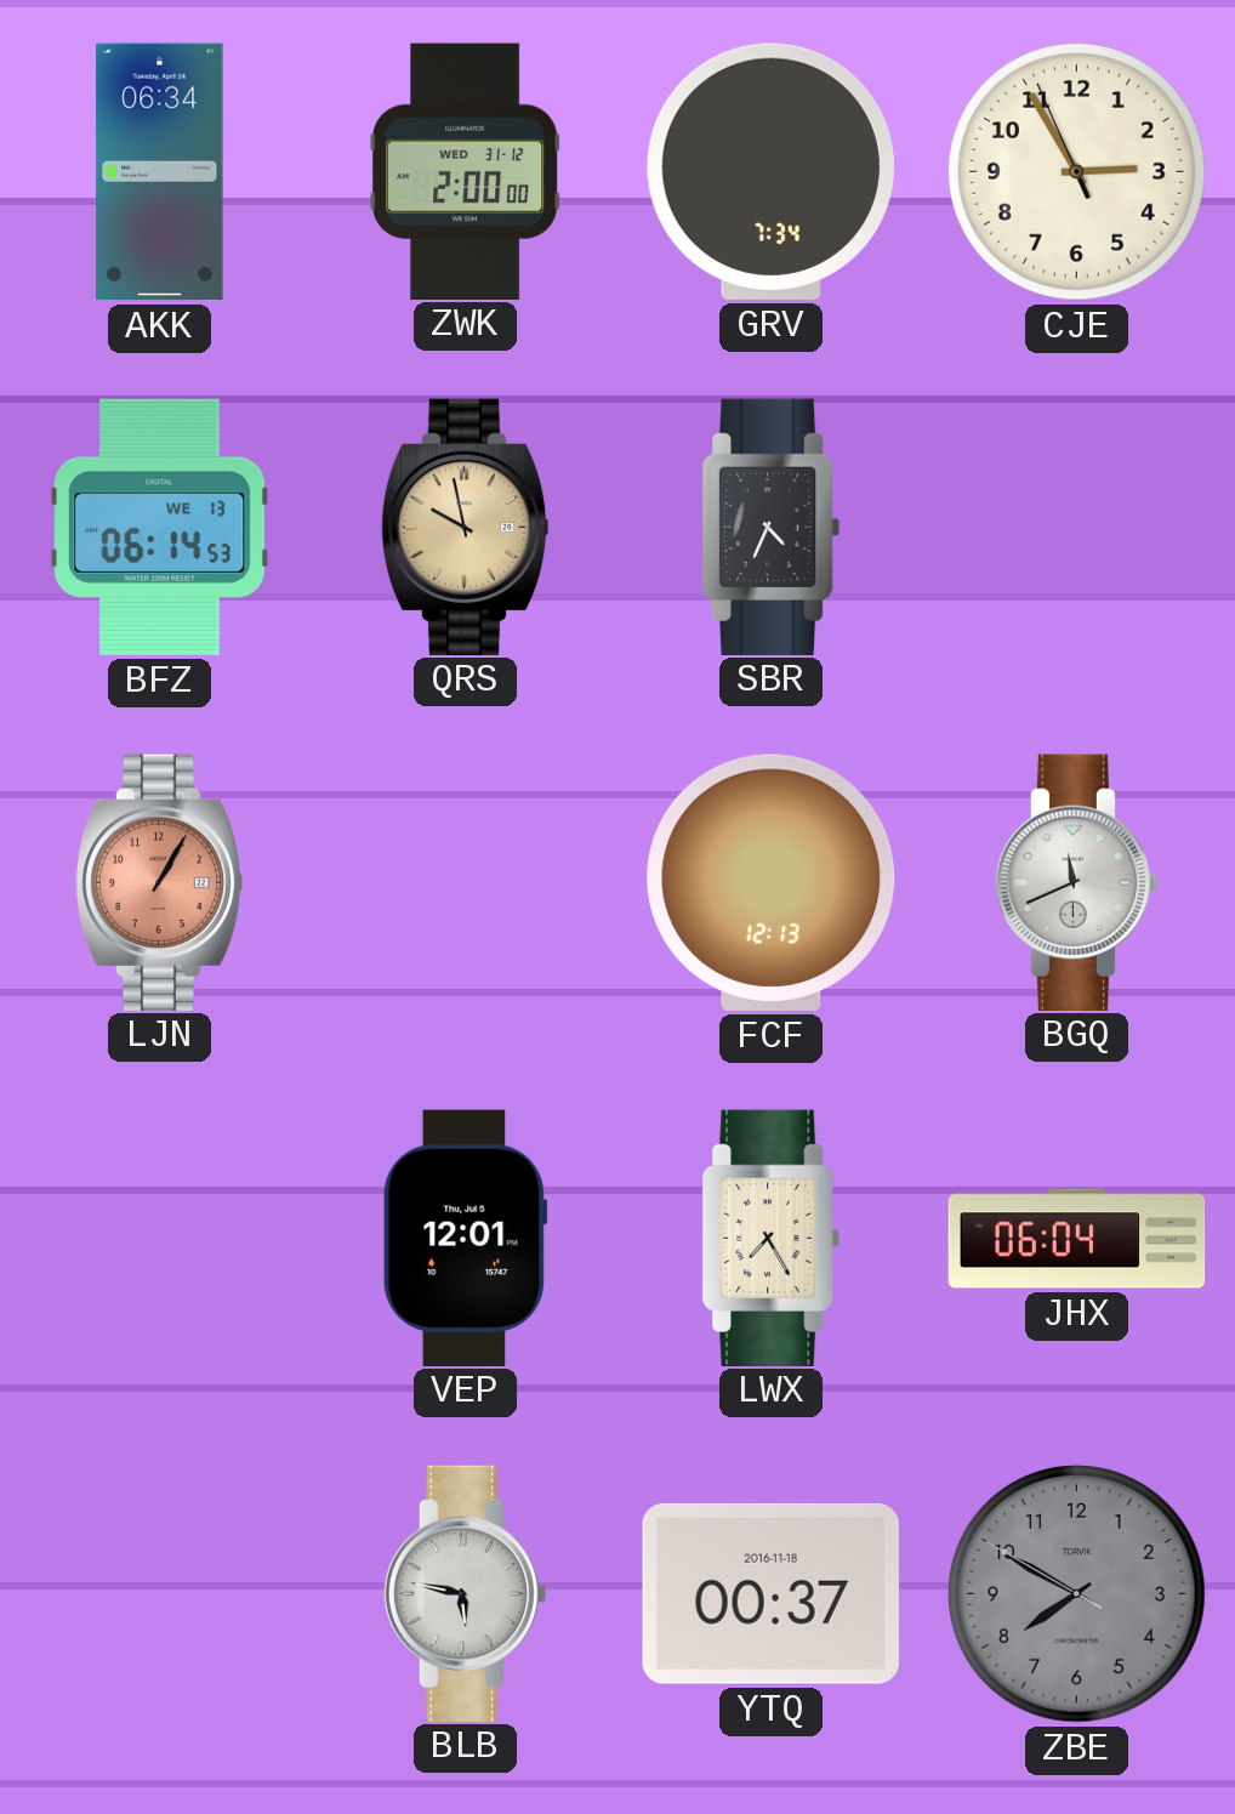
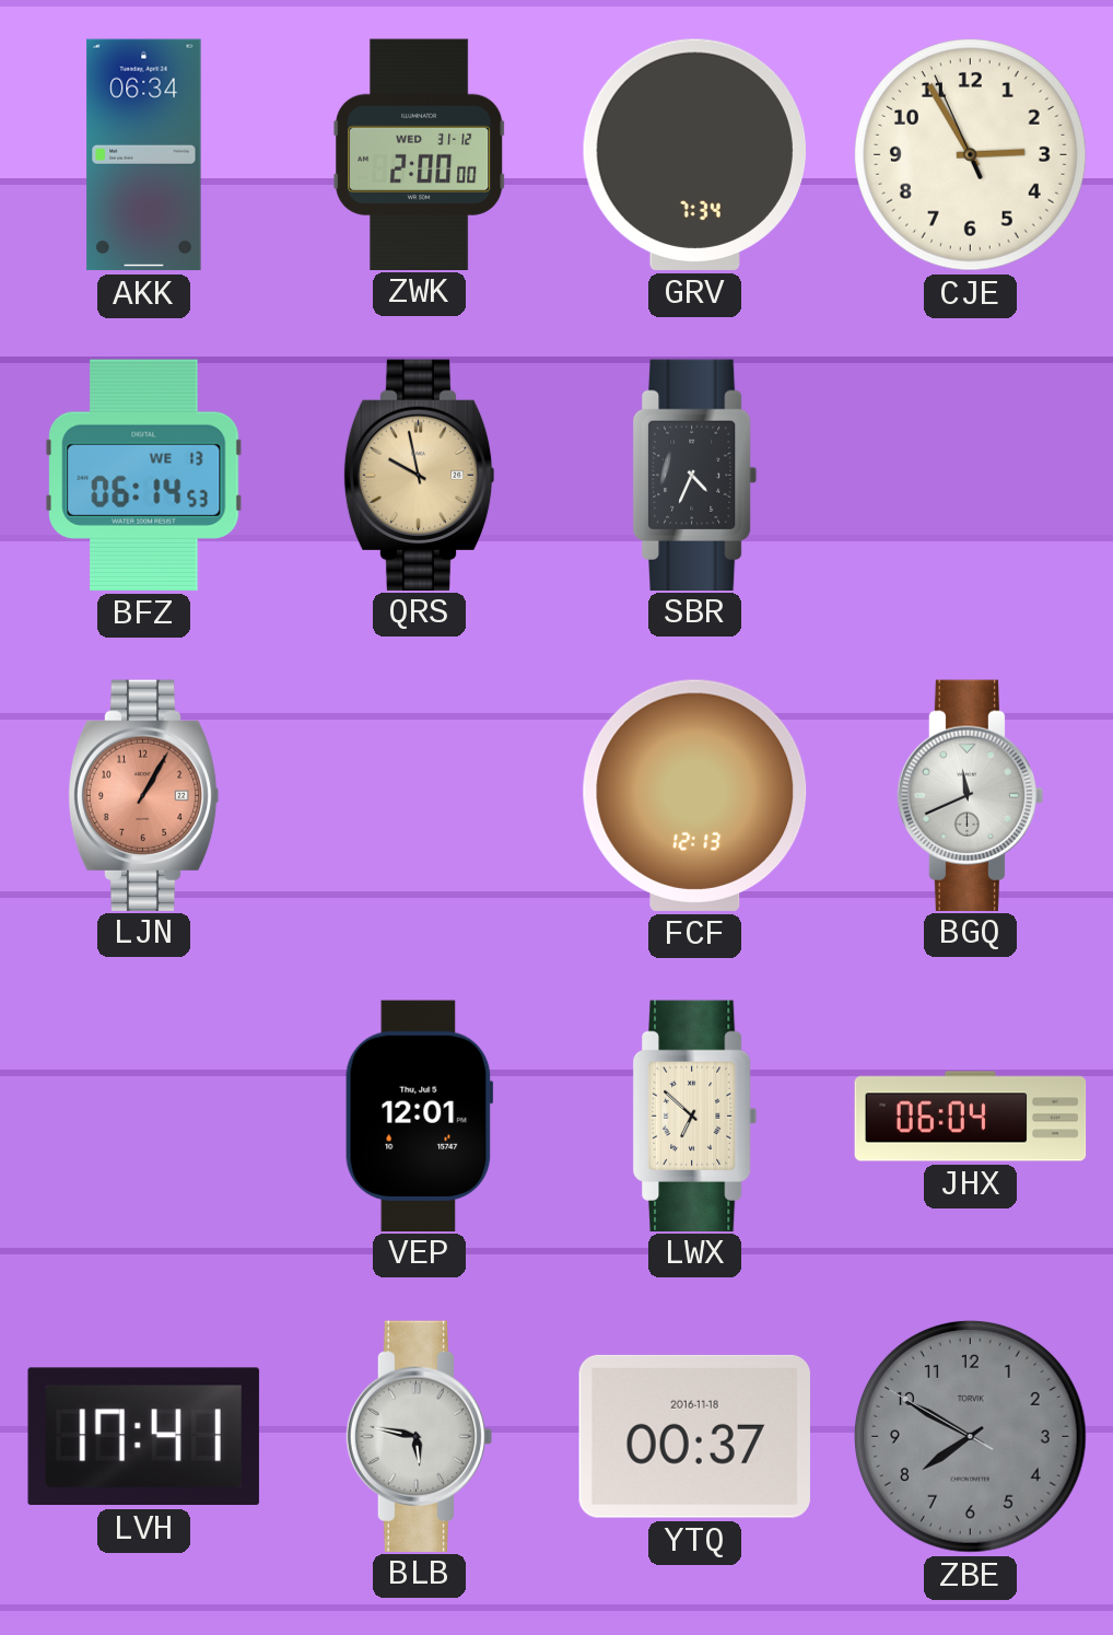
LWX: 7:25 -> 6:52 (695, 1116)
LVH: none -> 17:41 (143, 1437)
